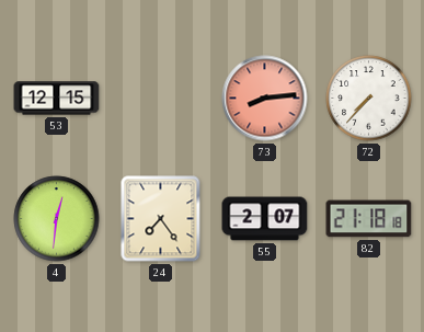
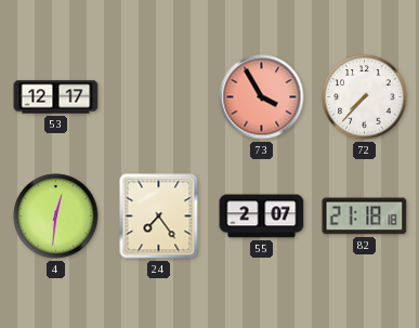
53: 12:15 -> 12:17 (56, 97)
73: 8:14 -> 3:55 (262, 97)
